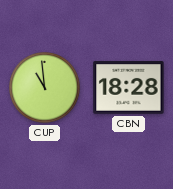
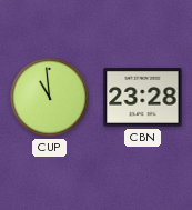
CBN: 18:28 -> 23:28 (143, 98)
